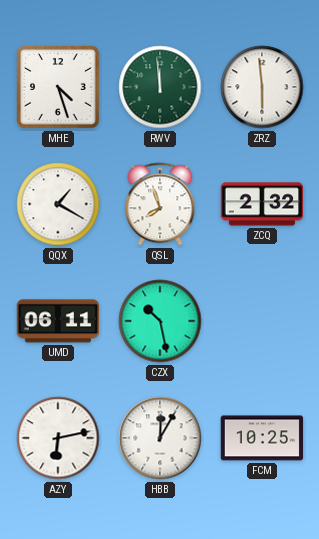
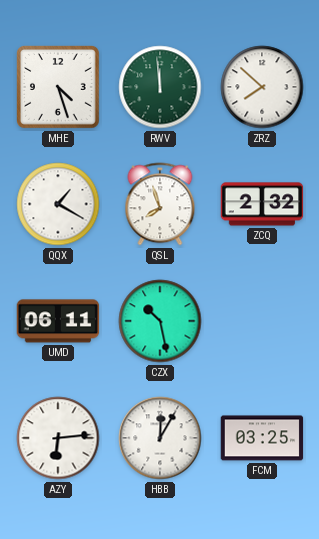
ZRZ: 5:59 -> 7:52 (262, 87)
AZY: 6:13 -> 6:14 (58, 438)
FCM: 10:25 -> 03:25 (262, 438)
